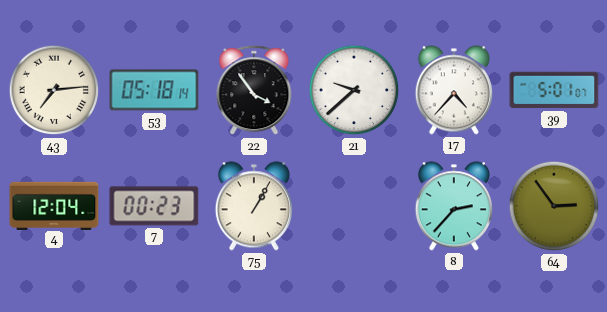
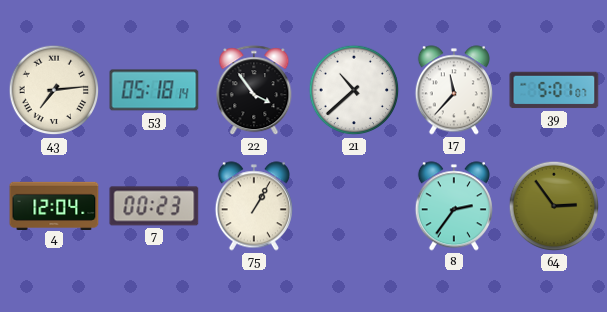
21: 9:38 -> 10:38 (354, 90)
17: 4:37 -> 11:37 (454, 90)
8: 2:37 -> 2:36 (454, 206)
